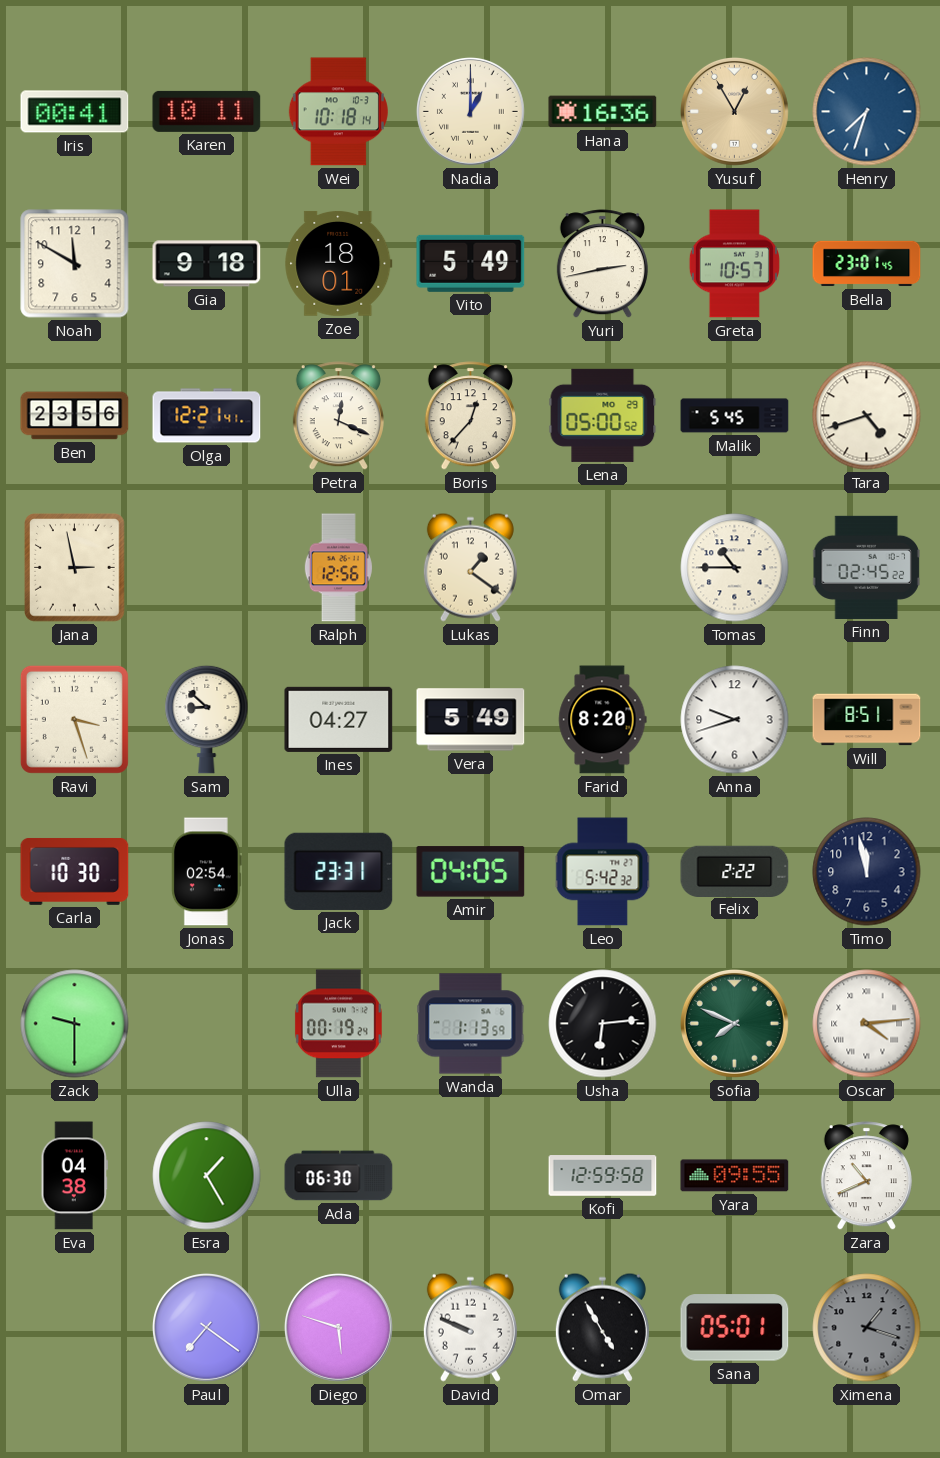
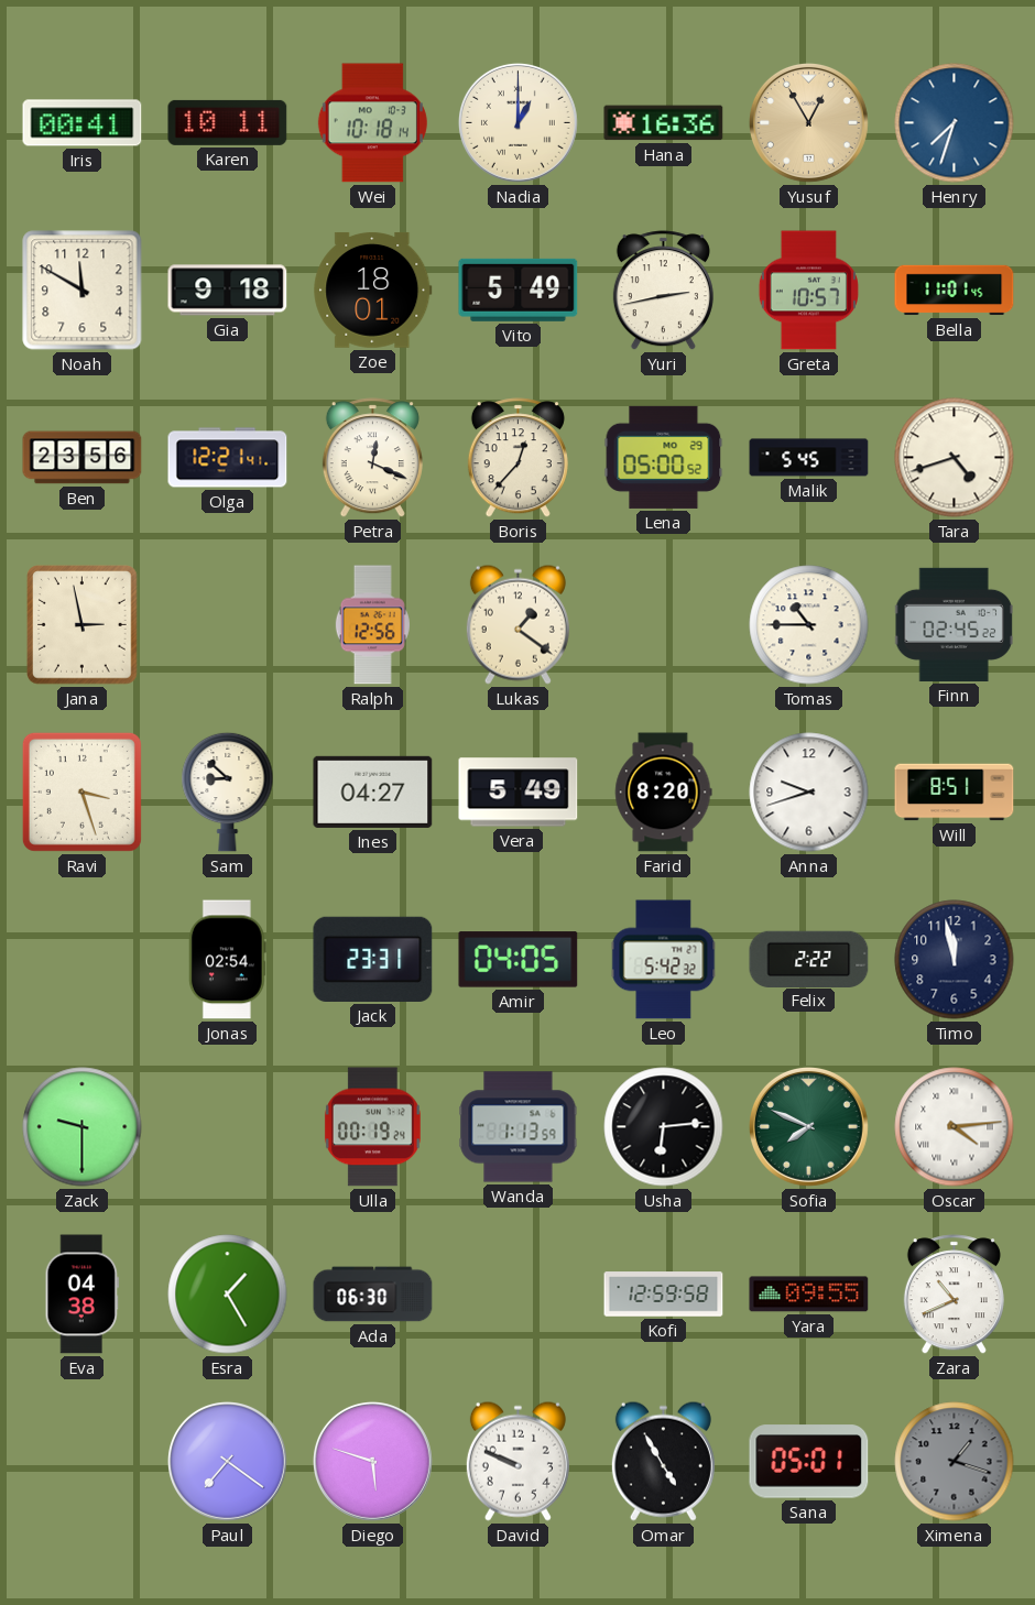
Bella: 23:01 -> 11:01 (955, 291)
Carla: 10:30 -> none (75, 871)
